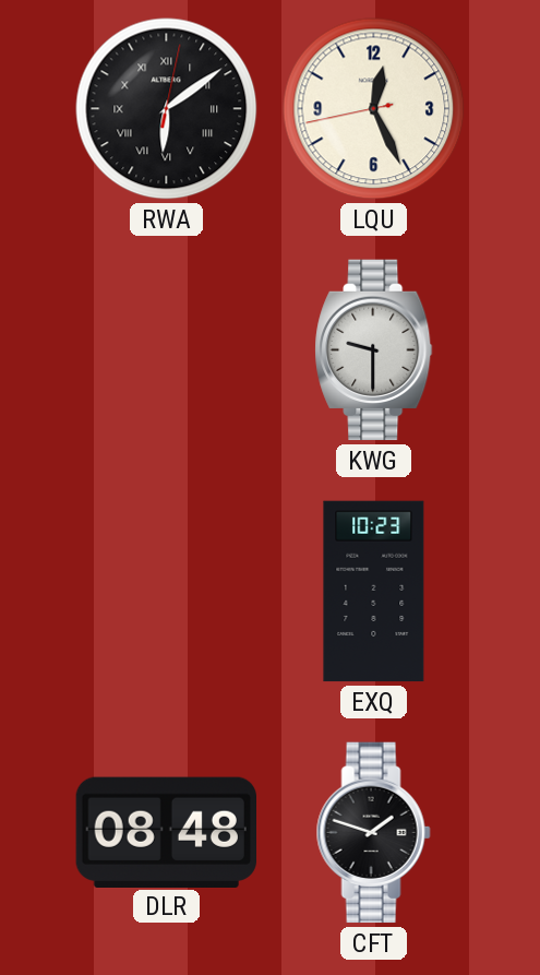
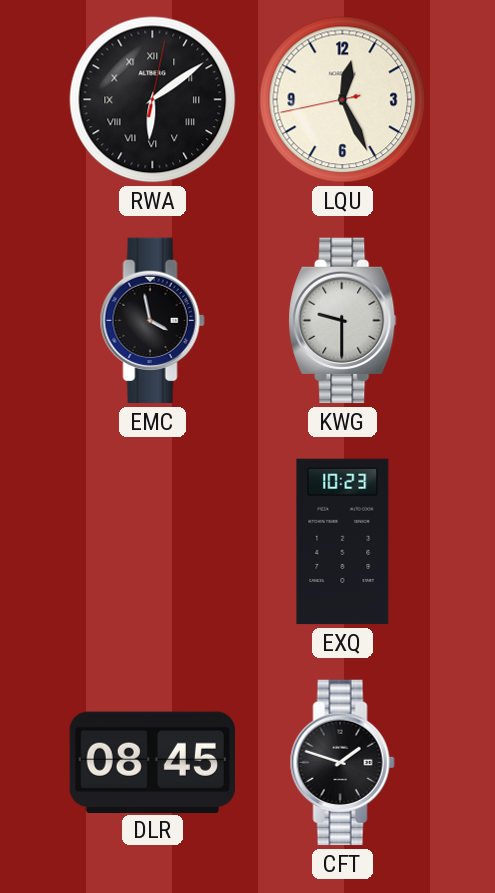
EMC: none -> 3:58 (152, 321)
DLR: 08:48 -> 08:45 (152, 762)
